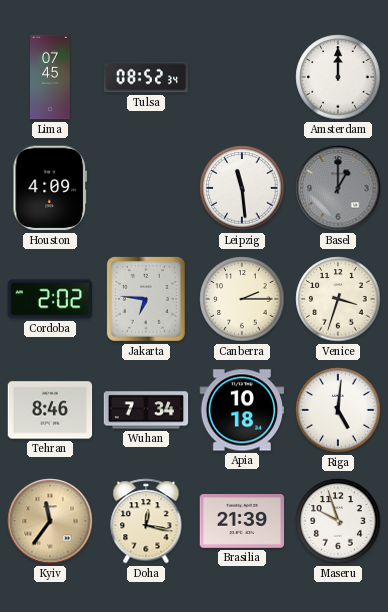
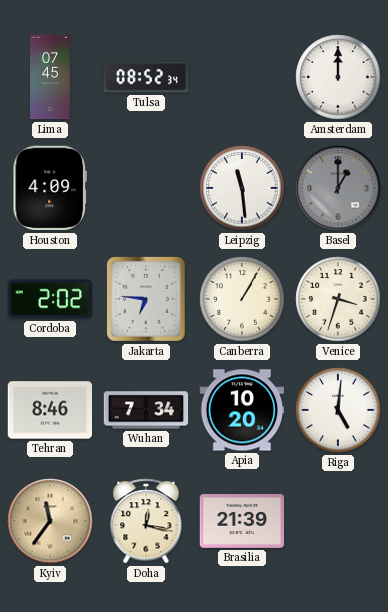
Canberra: 2:15 -> 1:05 (242, 299)
Apia: 10:18 -> 10:20 (242, 410)
Maseru: 9:57 -> none (338, 521)
